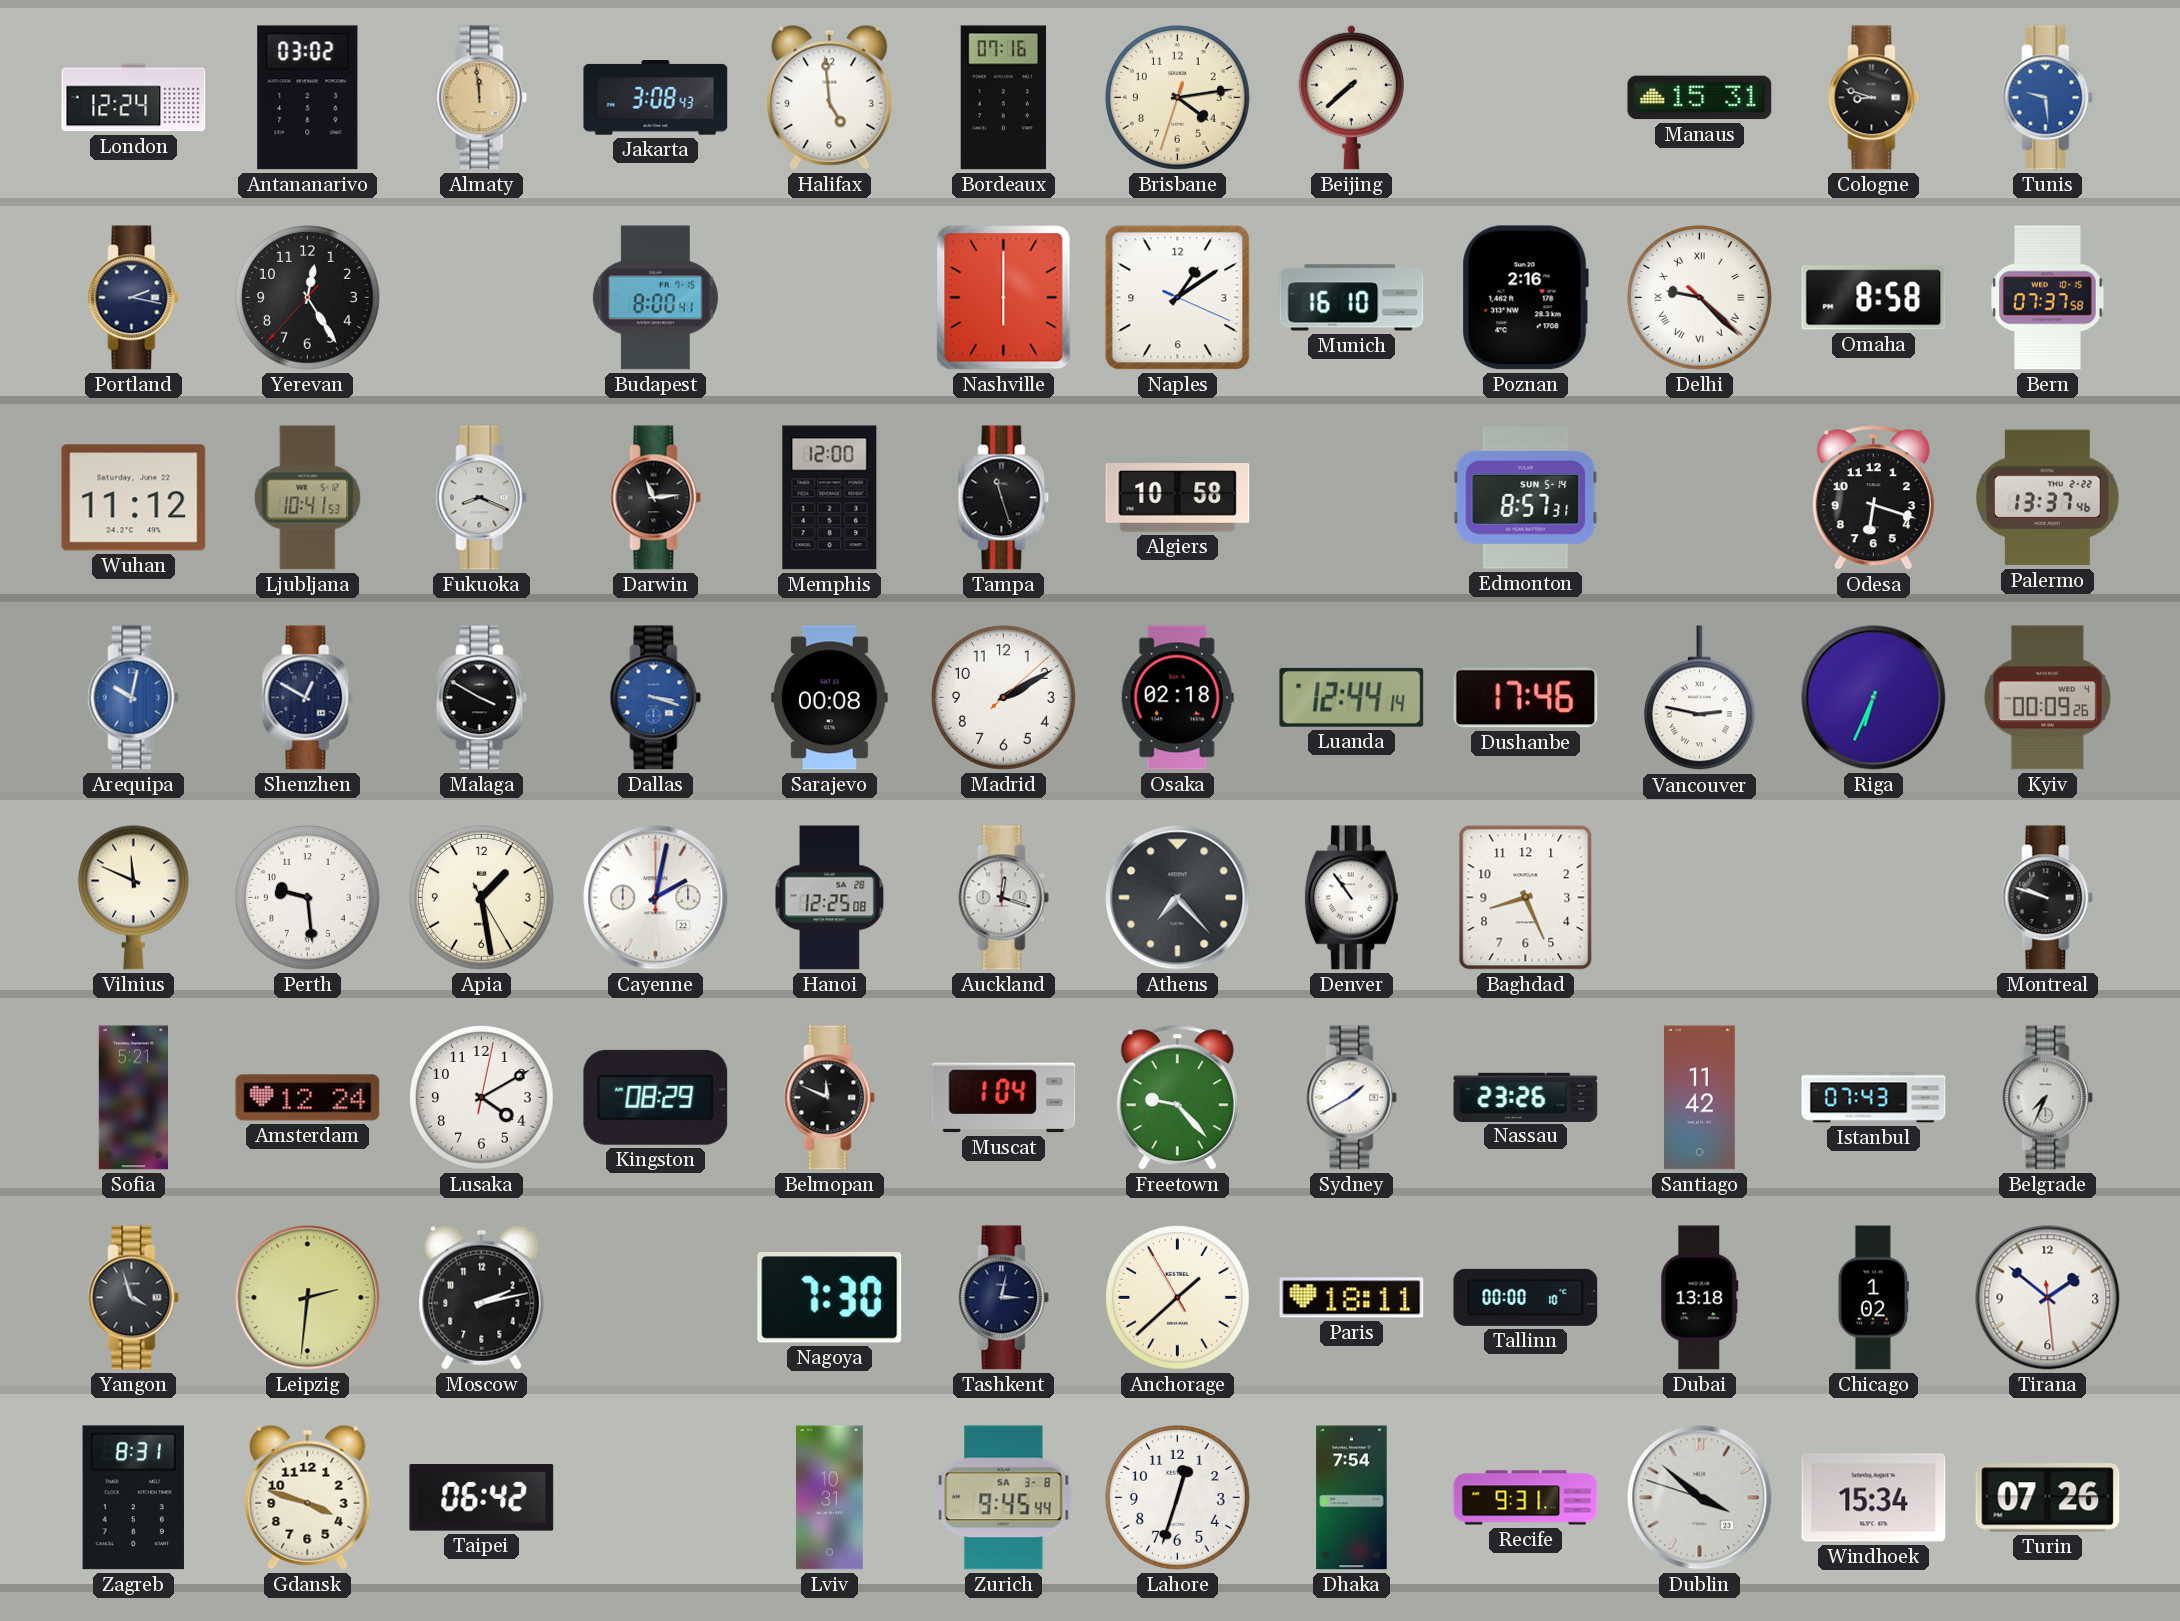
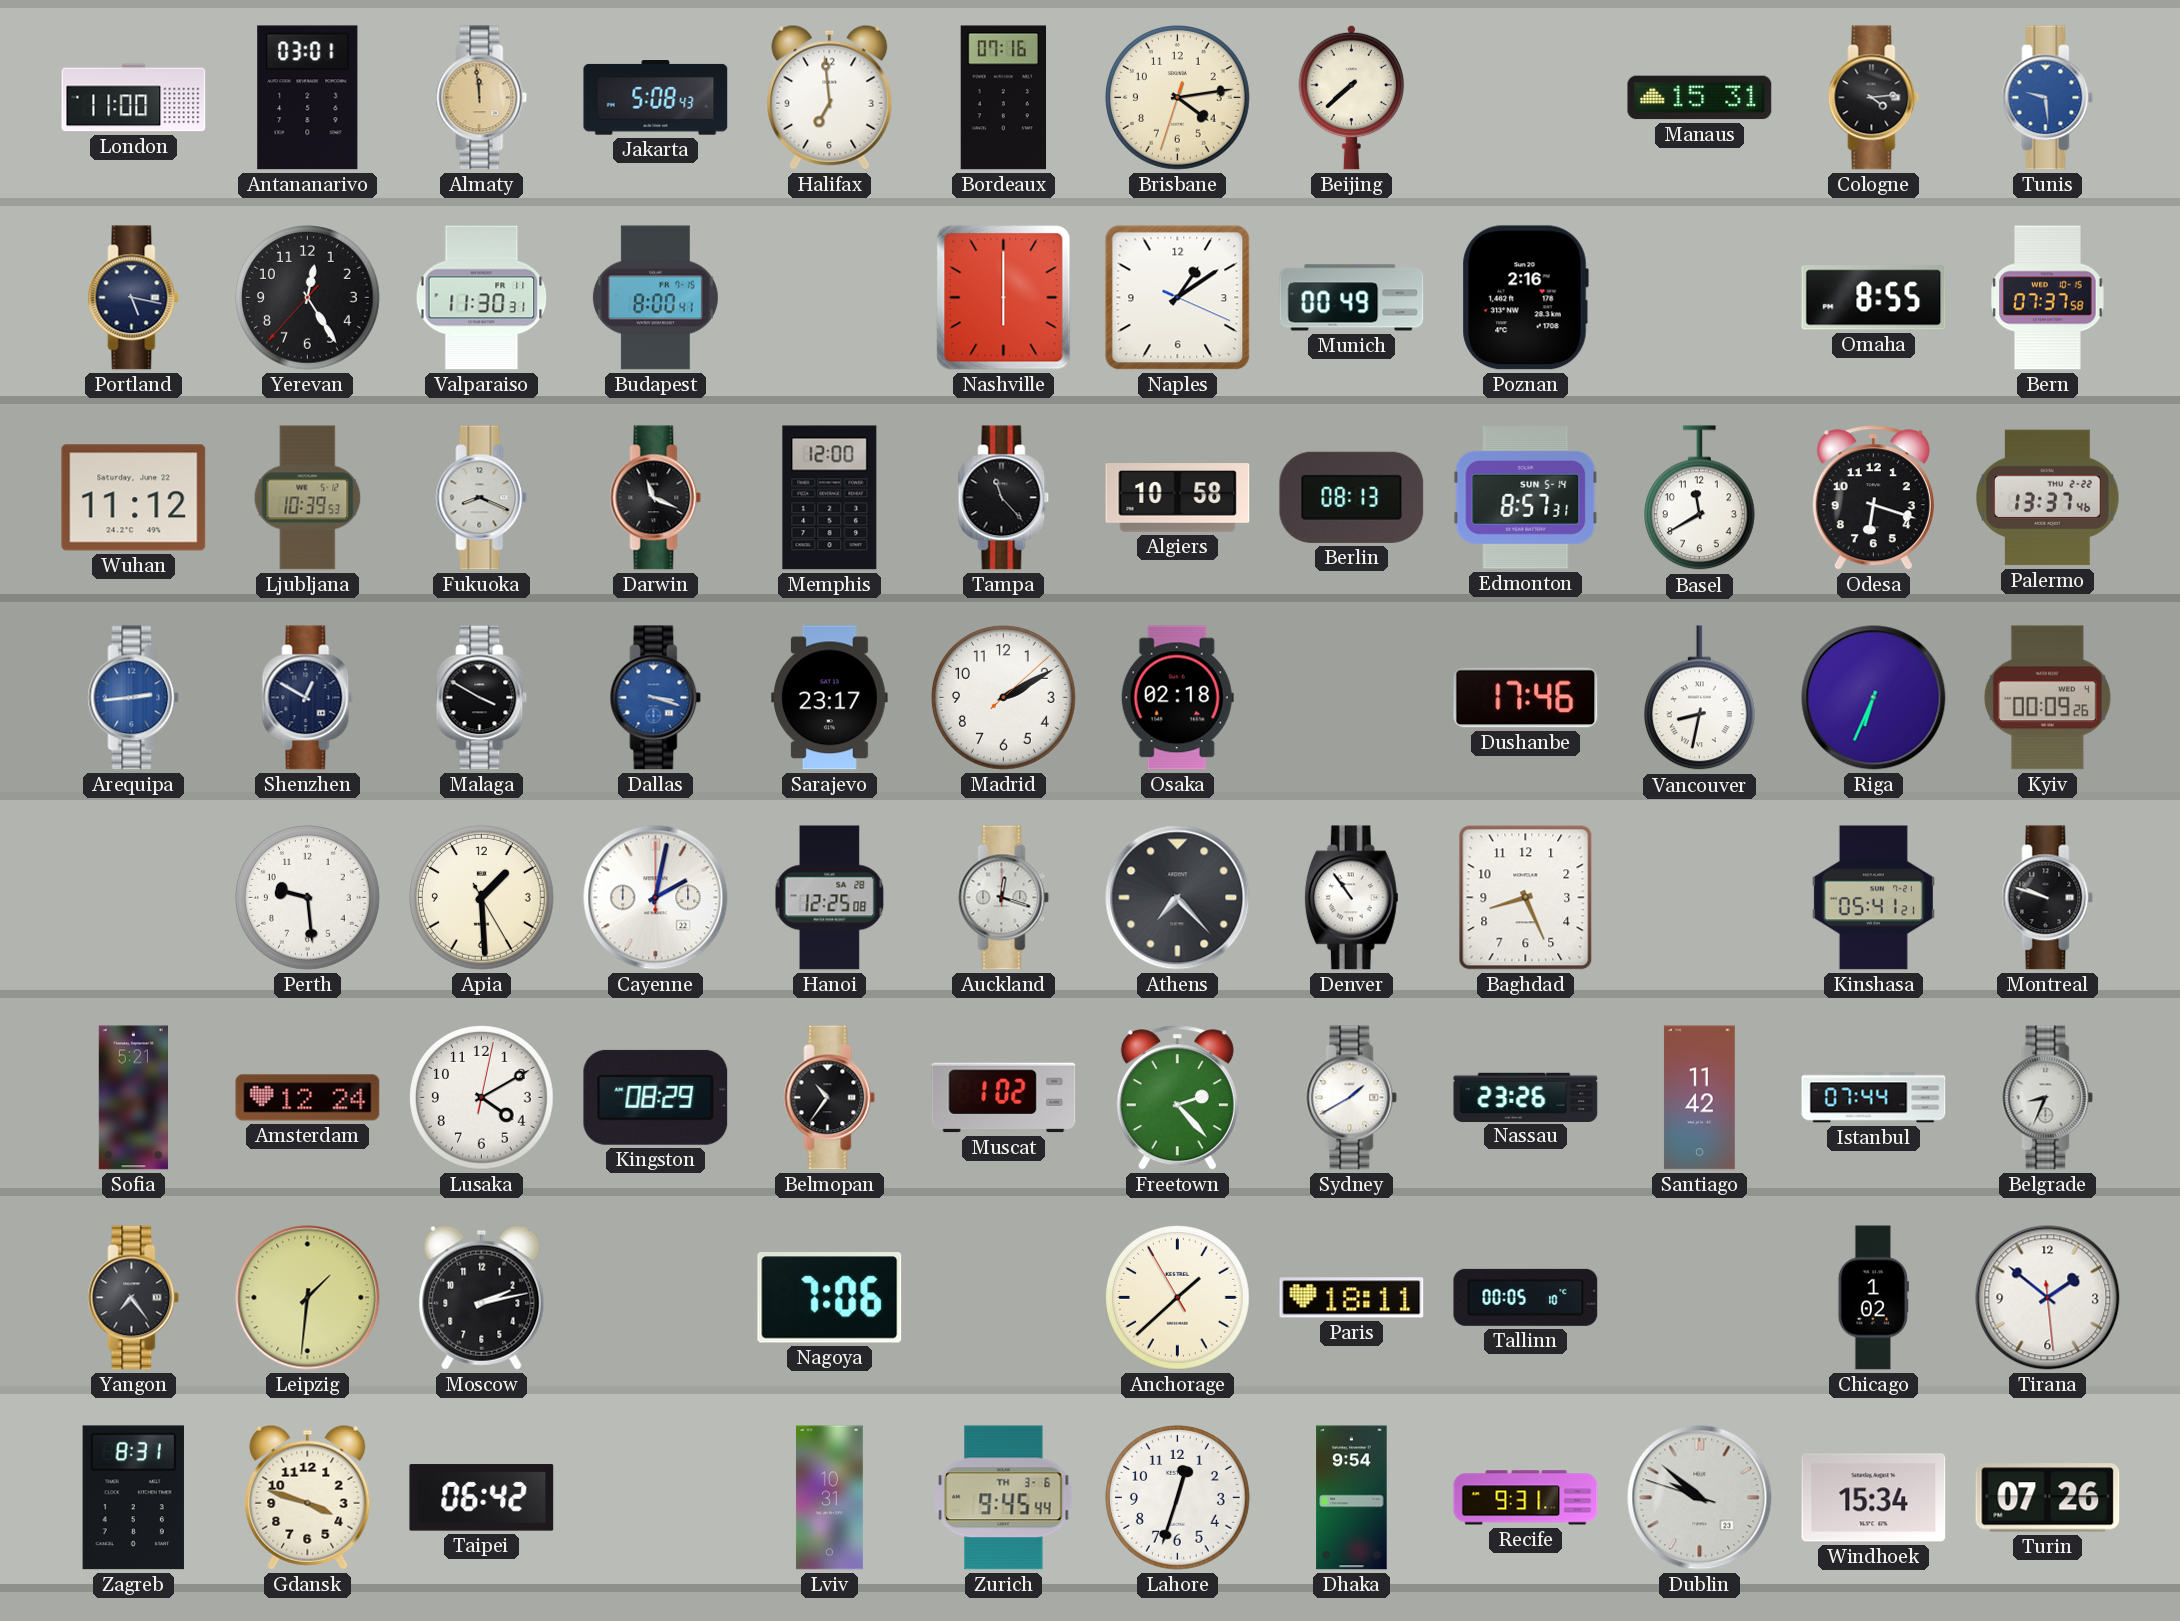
London: 12:24 -> 11:00 (134, 98)
Antananarivo: 03:02 -> 03:01 (308, 98)
Jakarta: 3:08 -> 5:08 (656, 98)
Halifax: 4:59 -> 6:59 (830, 97)
Cologne: 8:48 -> 4:14 (1874, 98)
Portland: 2:17 -> 5:17 (134, 298)
Valparaiso: none -> 11:30 (482, 298)
Munich: 16:10 -> 00:49 (1352, 298)
Delhi: 9:22 -> none (1700, 298)
Omaha: 8:58 -> 8:55 (1874, 298)
Ljubljana: 10:41 -> 10:39 (308, 498)
Darwin: 11:14 -> 11:19 (656, 498)
Tampa: 11:27 -> 11:23 (1004, 498)
Berlin: none -> 08:13 (1352, 497)
Basel: none -> 11:40 (1699, 498)
Arequipa: 10:02 -> 2:44 (134, 698)
Sarajevo: 00:08 -> 23:17 (830, 698)
Luanda: 12:44 -> none (1352, 697)
Vancouver: 2:47 -> 8:32 (1699, 698)
Vilnius: 11:49 -> none (133, 897)
Apia: 1:28 -> 1:29 (482, 898)
Kinshasa: none -> 05:41 (1873, 898)
Belmopan: 11:49 -> 10:36 (830, 1098)
Muscat: 1:04 -> 1:02 (1004, 1098)
Freetown: 9:23 -> 2:23 (1177, 1098)
Istanbul: 07:43 -> 07:44 (1874, 1098)
Belgrade: 7:34 -> 8:34 (2048, 1098)
Yangon: 3:57 -> 7:24 (134, 1298)
Leipzig: 2:31 -> 1:31 (308, 1298)
Nagoya: 7:30 -> 7:06 (830, 1298)
Tashkent: 3:02 -> none (1004, 1298)
Tallinn: 00:00 -> 00:05 (1526, 1297)
Dubai: 13:18 -> none (1700, 1298)
Zurich date: SA 3-8 -> TH 3-6 (1004, 1498)
Dhaka: 7:54 -> 9:54 (1352, 1498)
Dublin: 3:51 -> 9:51 (1700, 1498)
